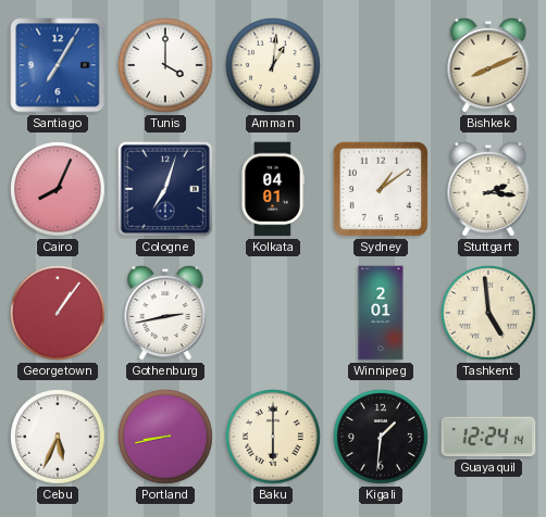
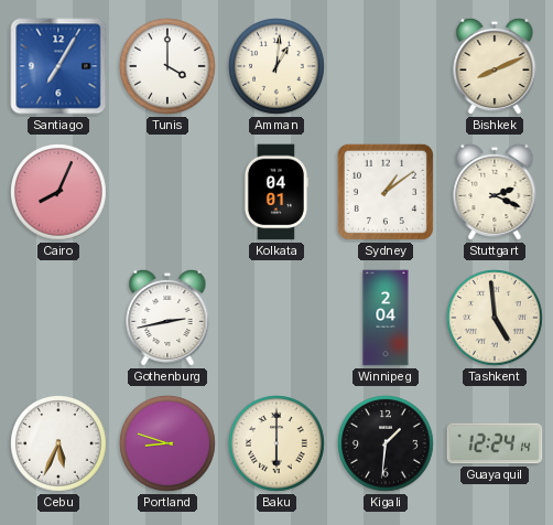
Cologne: 7:03 -> none (164, 189)
Stuttgart: 2:16 -> 2:19 (495, 192)
Georgetown: 1:06 -> none (59, 314)
Winnipeg: 2:01 -> 2:04 (386, 318)
Portland: 8:43 -> 8:48 (169, 444)
